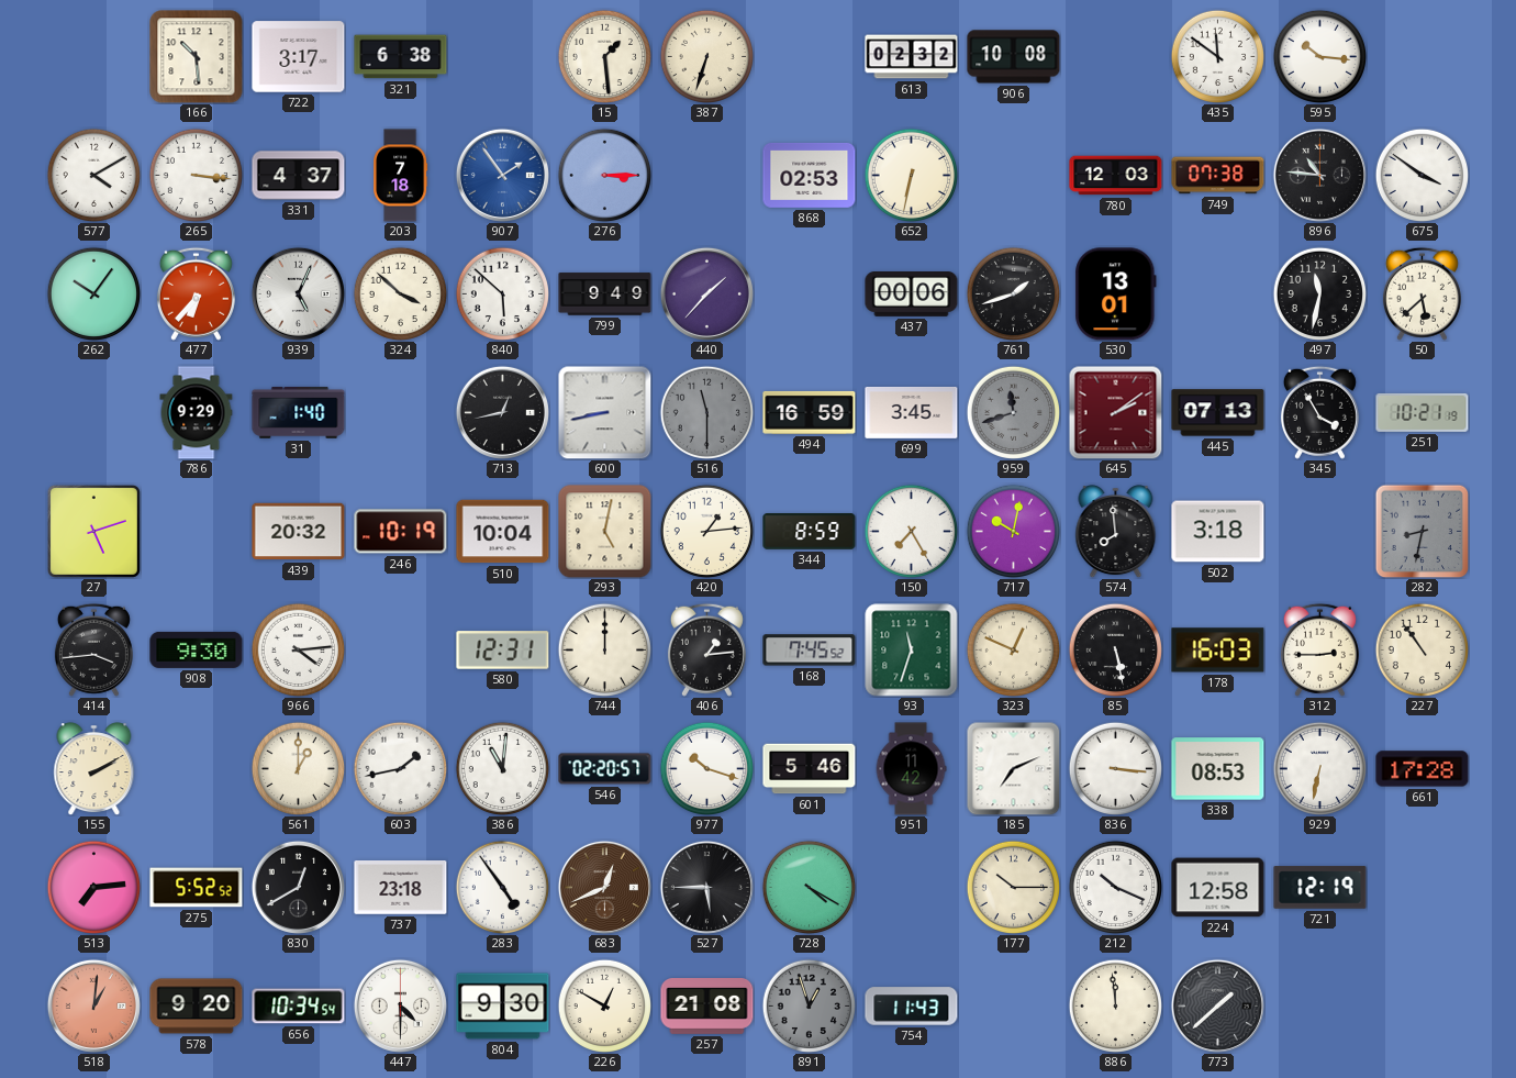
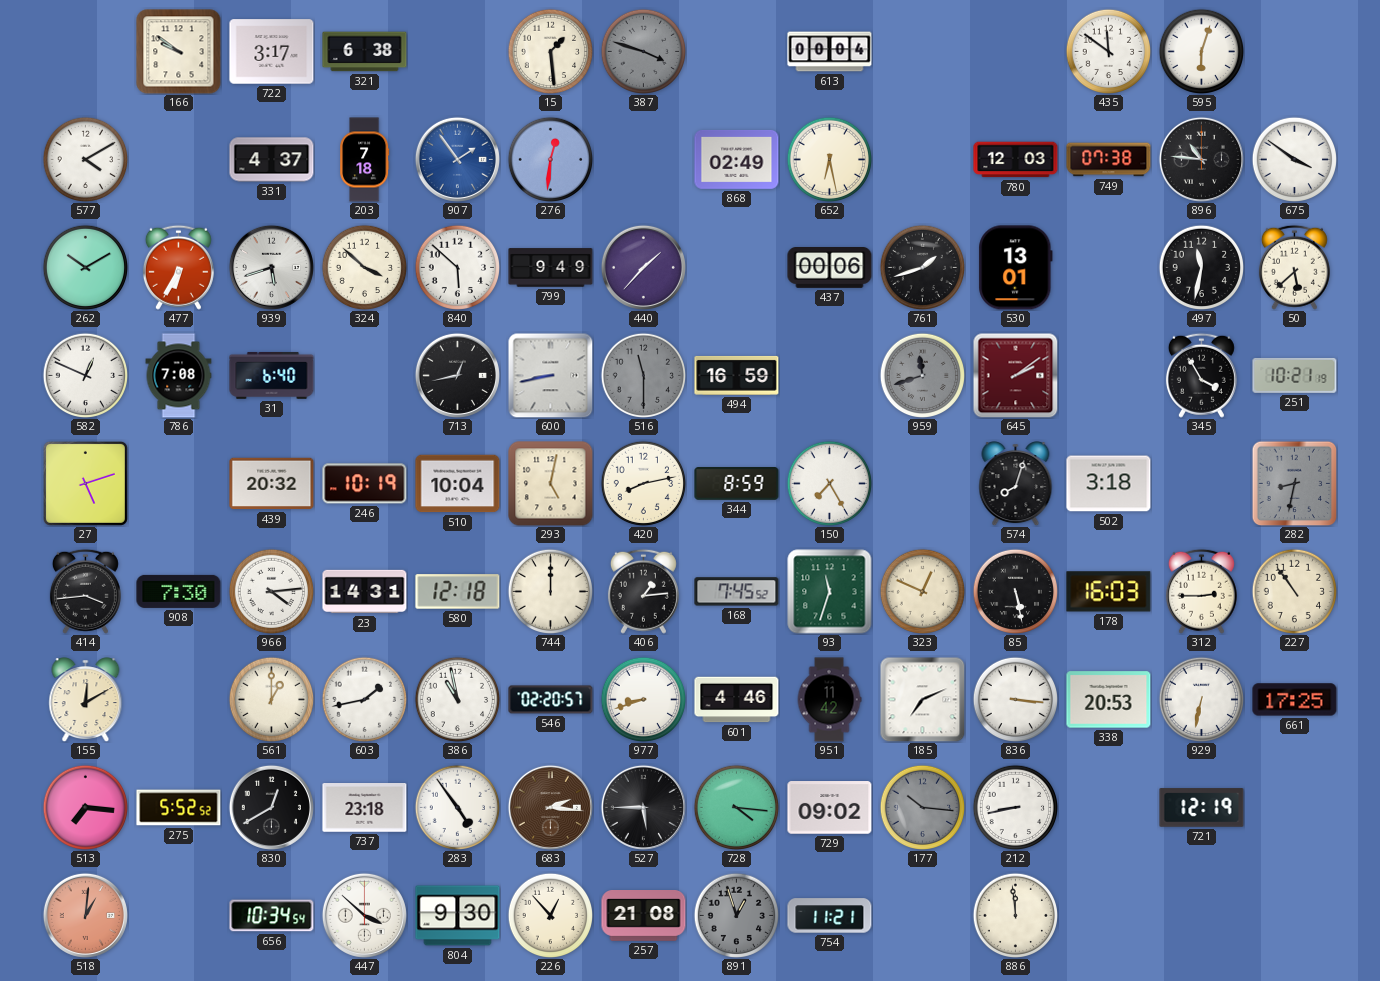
166: 10:29 -> 9:51 (179, 52)
387: 6:33 -> 3:48 (643, 51)
387 dial: cream -> grey (643, 51)
613: 02:32 -> 00:04 (830, 52)
906: 10:08 -> none (1014, 57)
595: 10:16 -> 6:03 (1201, 51)
265: 3:16 -> none (196, 175)
276: 3:15 -> 12:31 (550, 159)
868: 02:53 -> 02:49 (737, 160)
652: 6:32 -> 6:28 (829, 159)
262: 10:06 -> 10:10 (85, 267)
477: 6:37 -> 6:35 (178, 267)
939: 5:04 -> 5:42 (271, 267)
582: none -> 12:49 (85, 375)
786: 9:29 -> 7:08 (179, 376)
31: 1:40 -> 6:40 (272, 375)
699: 3:45 -> none (912, 412)
445: 07:13 -> none (1218, 413)
420: 1:14 -> 8:13 (643, 483)
717: 10:02 -> none (1013, 531)
574: 7:59 -> 8:03 (1016, 484)
908: 9:30 -> 7:30 (179, 591)
23: none -> 14:31 (365, 592)
580: 12:31 -> 12:18 (458, 592)
155: 2:10 -> 12:10 (86, 700)
386: 11:01 -> 10:58 (457, 699)
977: 10:18 -> 8:42 (643, 699)
601: 5:46 -> 4:46 (737, 700)
338: 08:53 -> 20:53 (1109, 700)
661: 17:28 -> 17:25 (1295, 700)
513: 7:14 -> 7:16 (85, 807)
683: 12:41 -> 2:16 (550, 807)
728: 4:20 -> 4:16 (736, 807)
729: none -> 09:02 (830, 808)
177: 10:15 -> 10:16 (922, 807)
177 dial: cream -> grey (922, 807)
212: 10:19 -> 8:43 (1015, 807)
224: 12:58 -> none (1218, 888)
578: 9:20 -> none (197, 1007)
447: 4:30 -> 3:52 (364, 915)
226: 12:50 -> 12:53 (550, 915)
754: 11:43 -> 11:21 (830, 916)
773: 1:38 -> none (1217, 1005)
